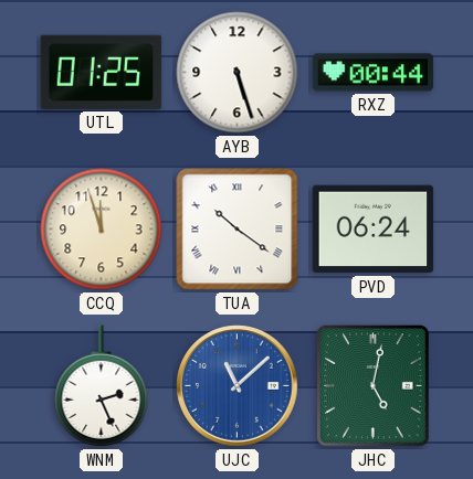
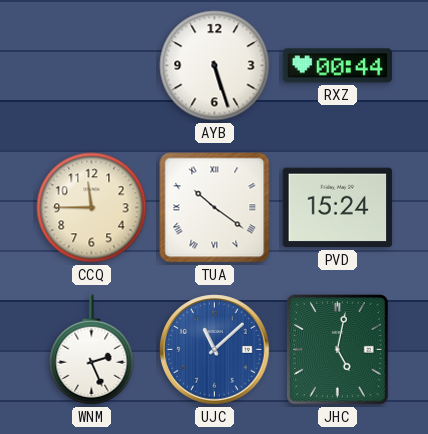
UTL: 01:25 -> none (102, 72)
CCQ: 11:57 -> 11:45 (92, 208)
PVD: 06:24 -> 15:24 (338, 208)
